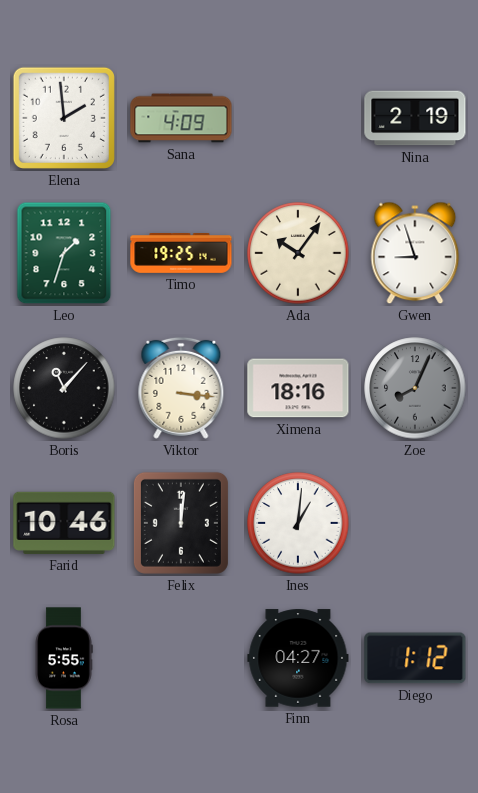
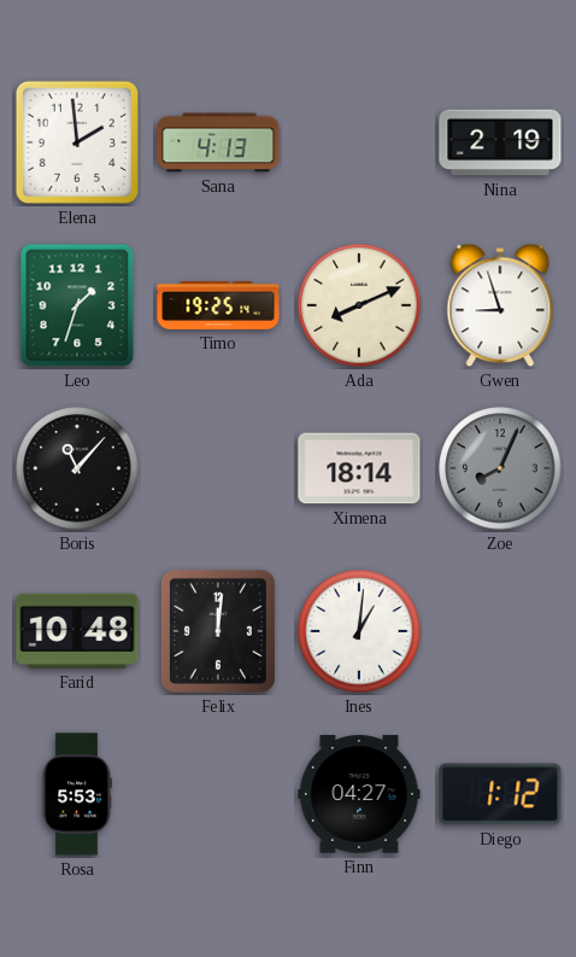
Sana: 4:09 -> 4:13 (218, 142)
Ada: 10:06 -> 8:11 (359, 305)
Viktor: 3:16 -> none (181, 388)
Ximena: 18:16 -> 18:14 (359, 468)
Farid: 10:46 -> 10:48 (77, 631)
Rosa: 5:55 -> 5:53 (77, 794)
